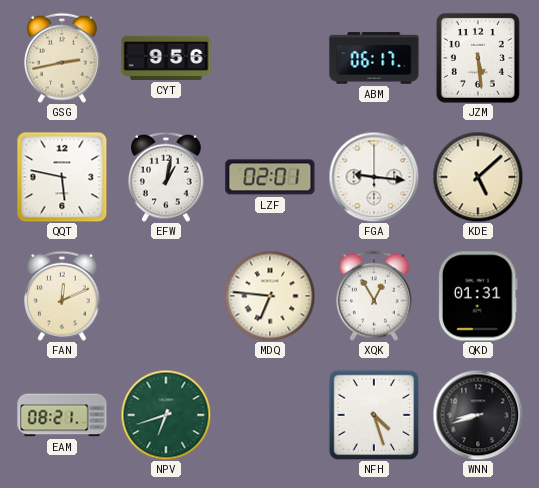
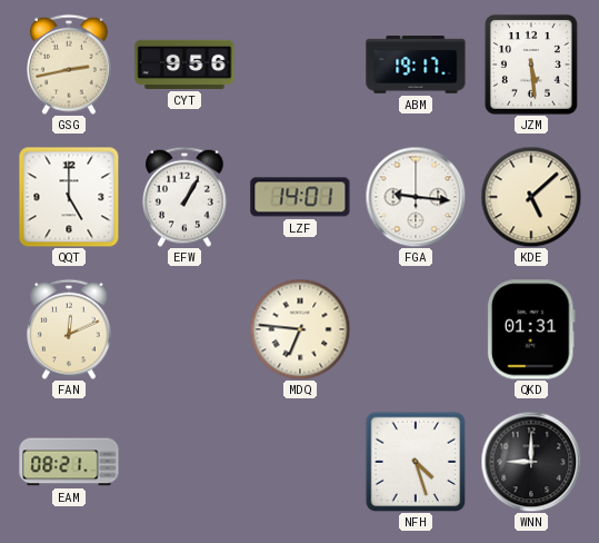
ABM: 06:17 -> 19:17 (416, 65)
QQT: 5:47 -> 5:00 (69, 197)
EFW: 1:02 -> 1:05 (186, 197)
LZF: 02:01 -> 14:01 (300, 197)
XQK: 12:55 -> none (375, 296)
NPV: 6:42 -> none (166, 415)
WNN: 8:42 -> 9:00 (531, 462)
